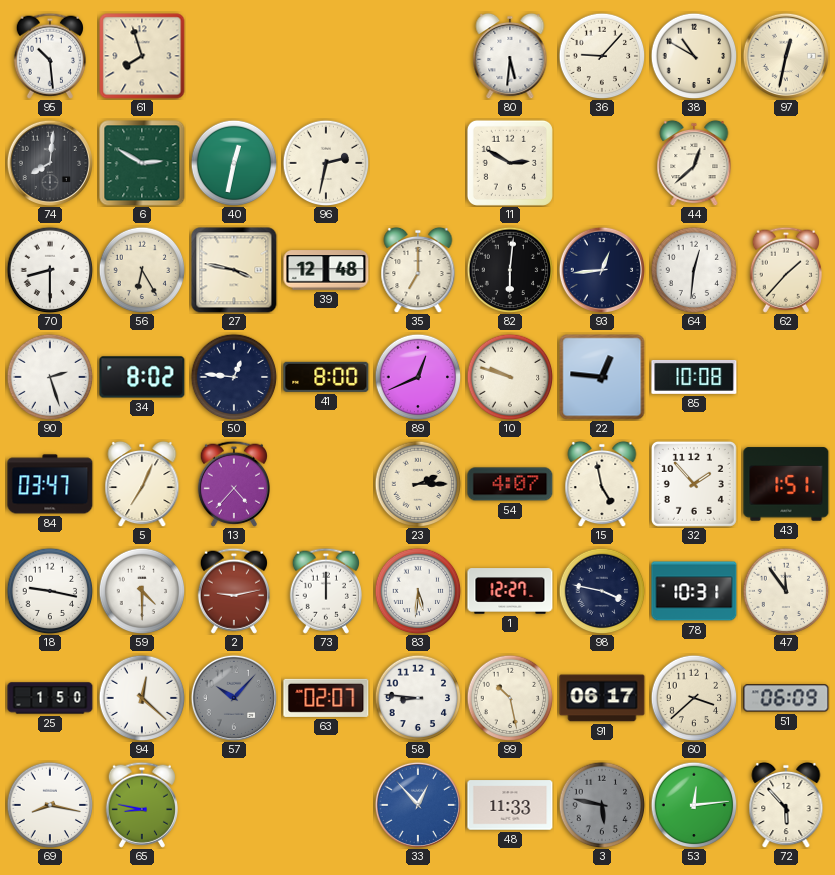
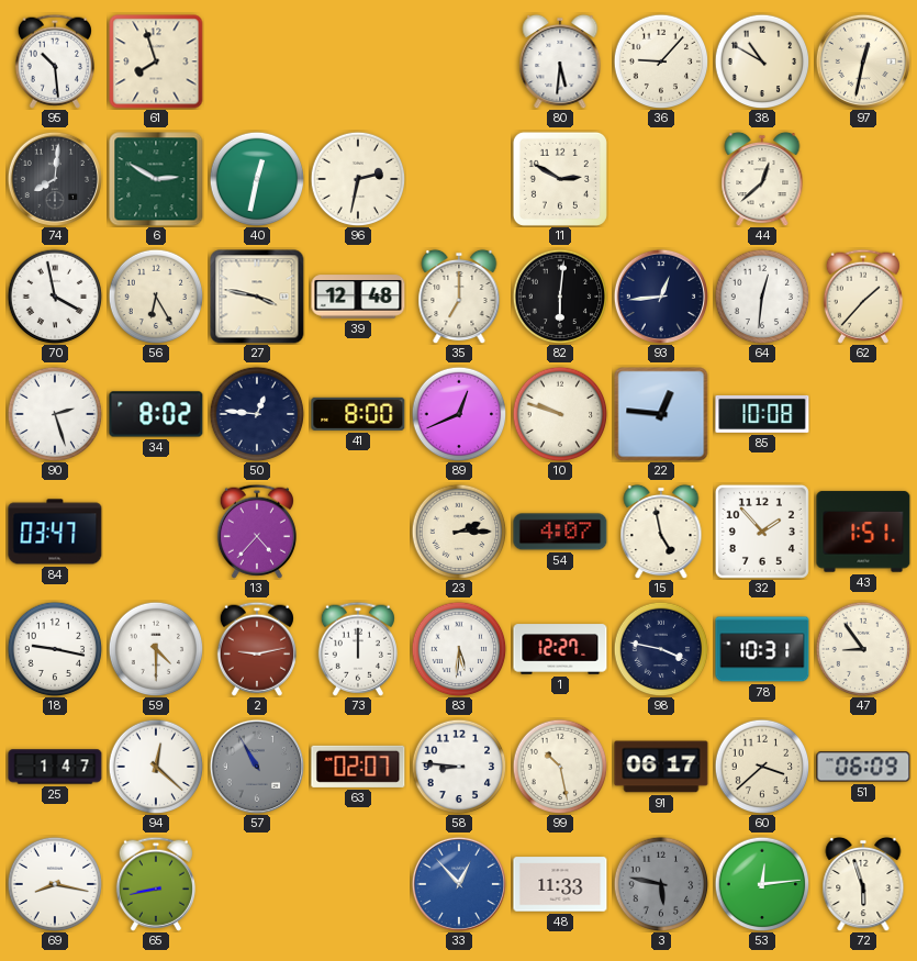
70: 8:30 -> 3:58 (55, 297)
5: 7:04 -> none (142, 484)
47: 11:54 -> 8:54 (863, 649)
25: 1:50 -> 1:47 (55, 767)
57: 10:07 -> 10:55 (256, 766)
65: 8:47 -> 8:43 (156, 884)
72: 5:53 -> 5:57 (863, 884)
